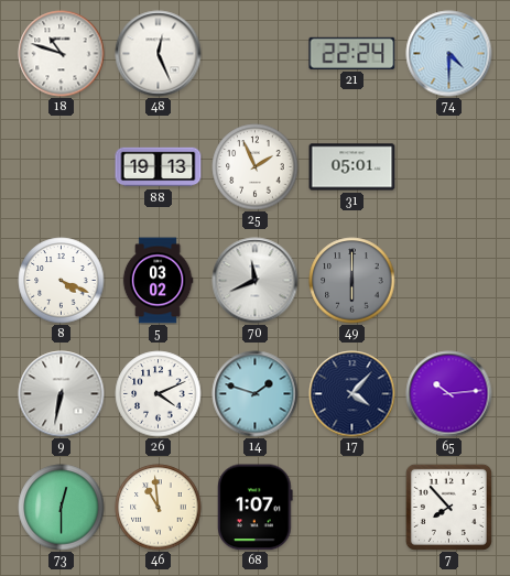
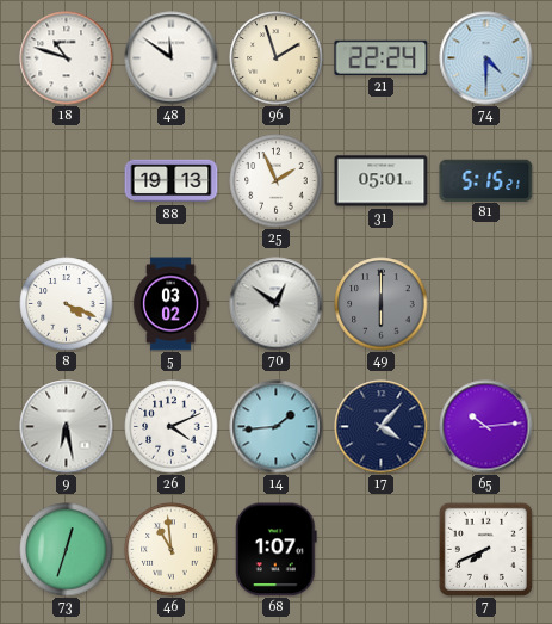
48: 12:26 -> 11:51 (172, 58)
96: none -> 1:57 (277, 58)
81: none -> 5:15 (486, 180)
70: 11:41 -> 12:51 (277, 304)
9: 6:32 -> 6:28 (67, 427)
14: 1:48 -> 1:44 (277, 427)
73: 12:30 -> 12:33 (67, 550)
7: 7:53 -> 7:41 (485, 549)
